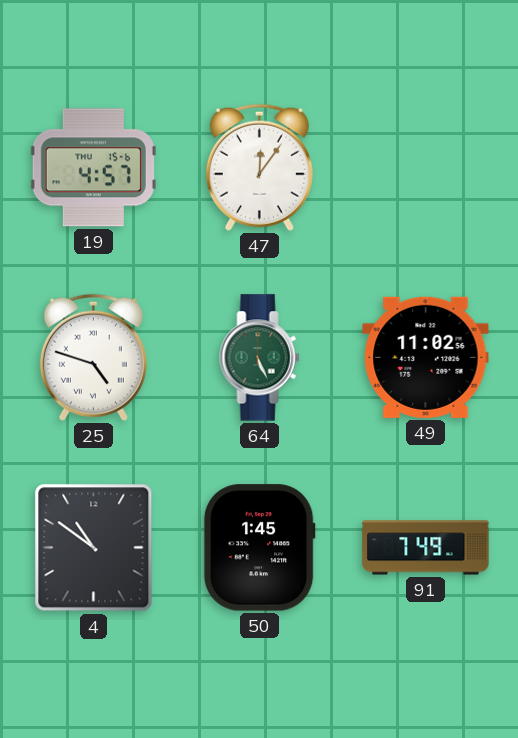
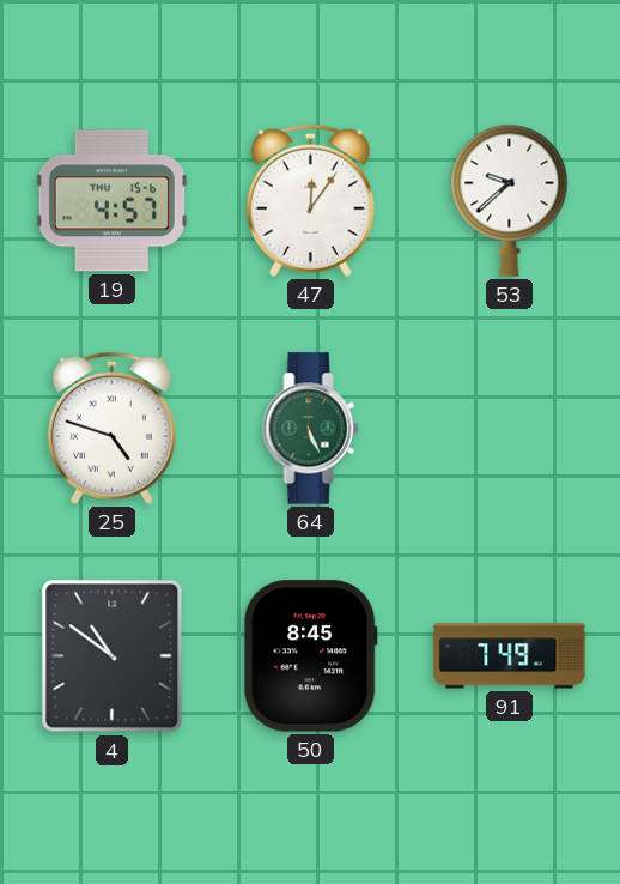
53: none -> 9:38 (510, 200)
49: 11:02 -> none (426, 357)
50: 1:45 -> 8:45 (310, 656)
